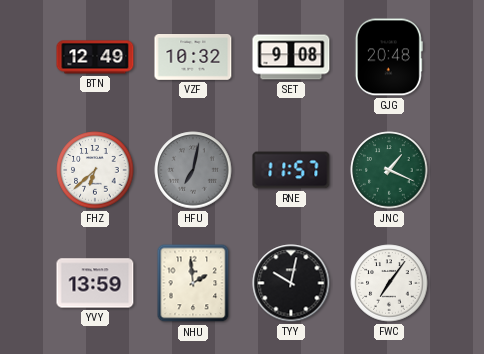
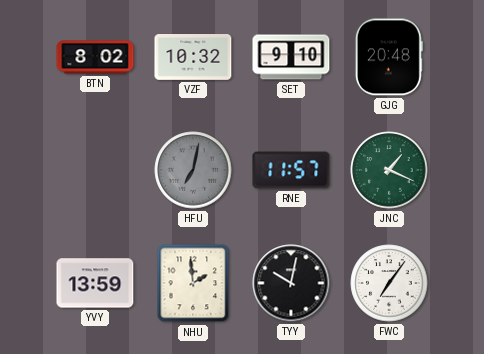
BTN: 12:49 -> 8:02 (95, 57)
SET: 9:08 -> 9:10 (291, 57)
FHZ: 6:38 -> none (95, 170)
